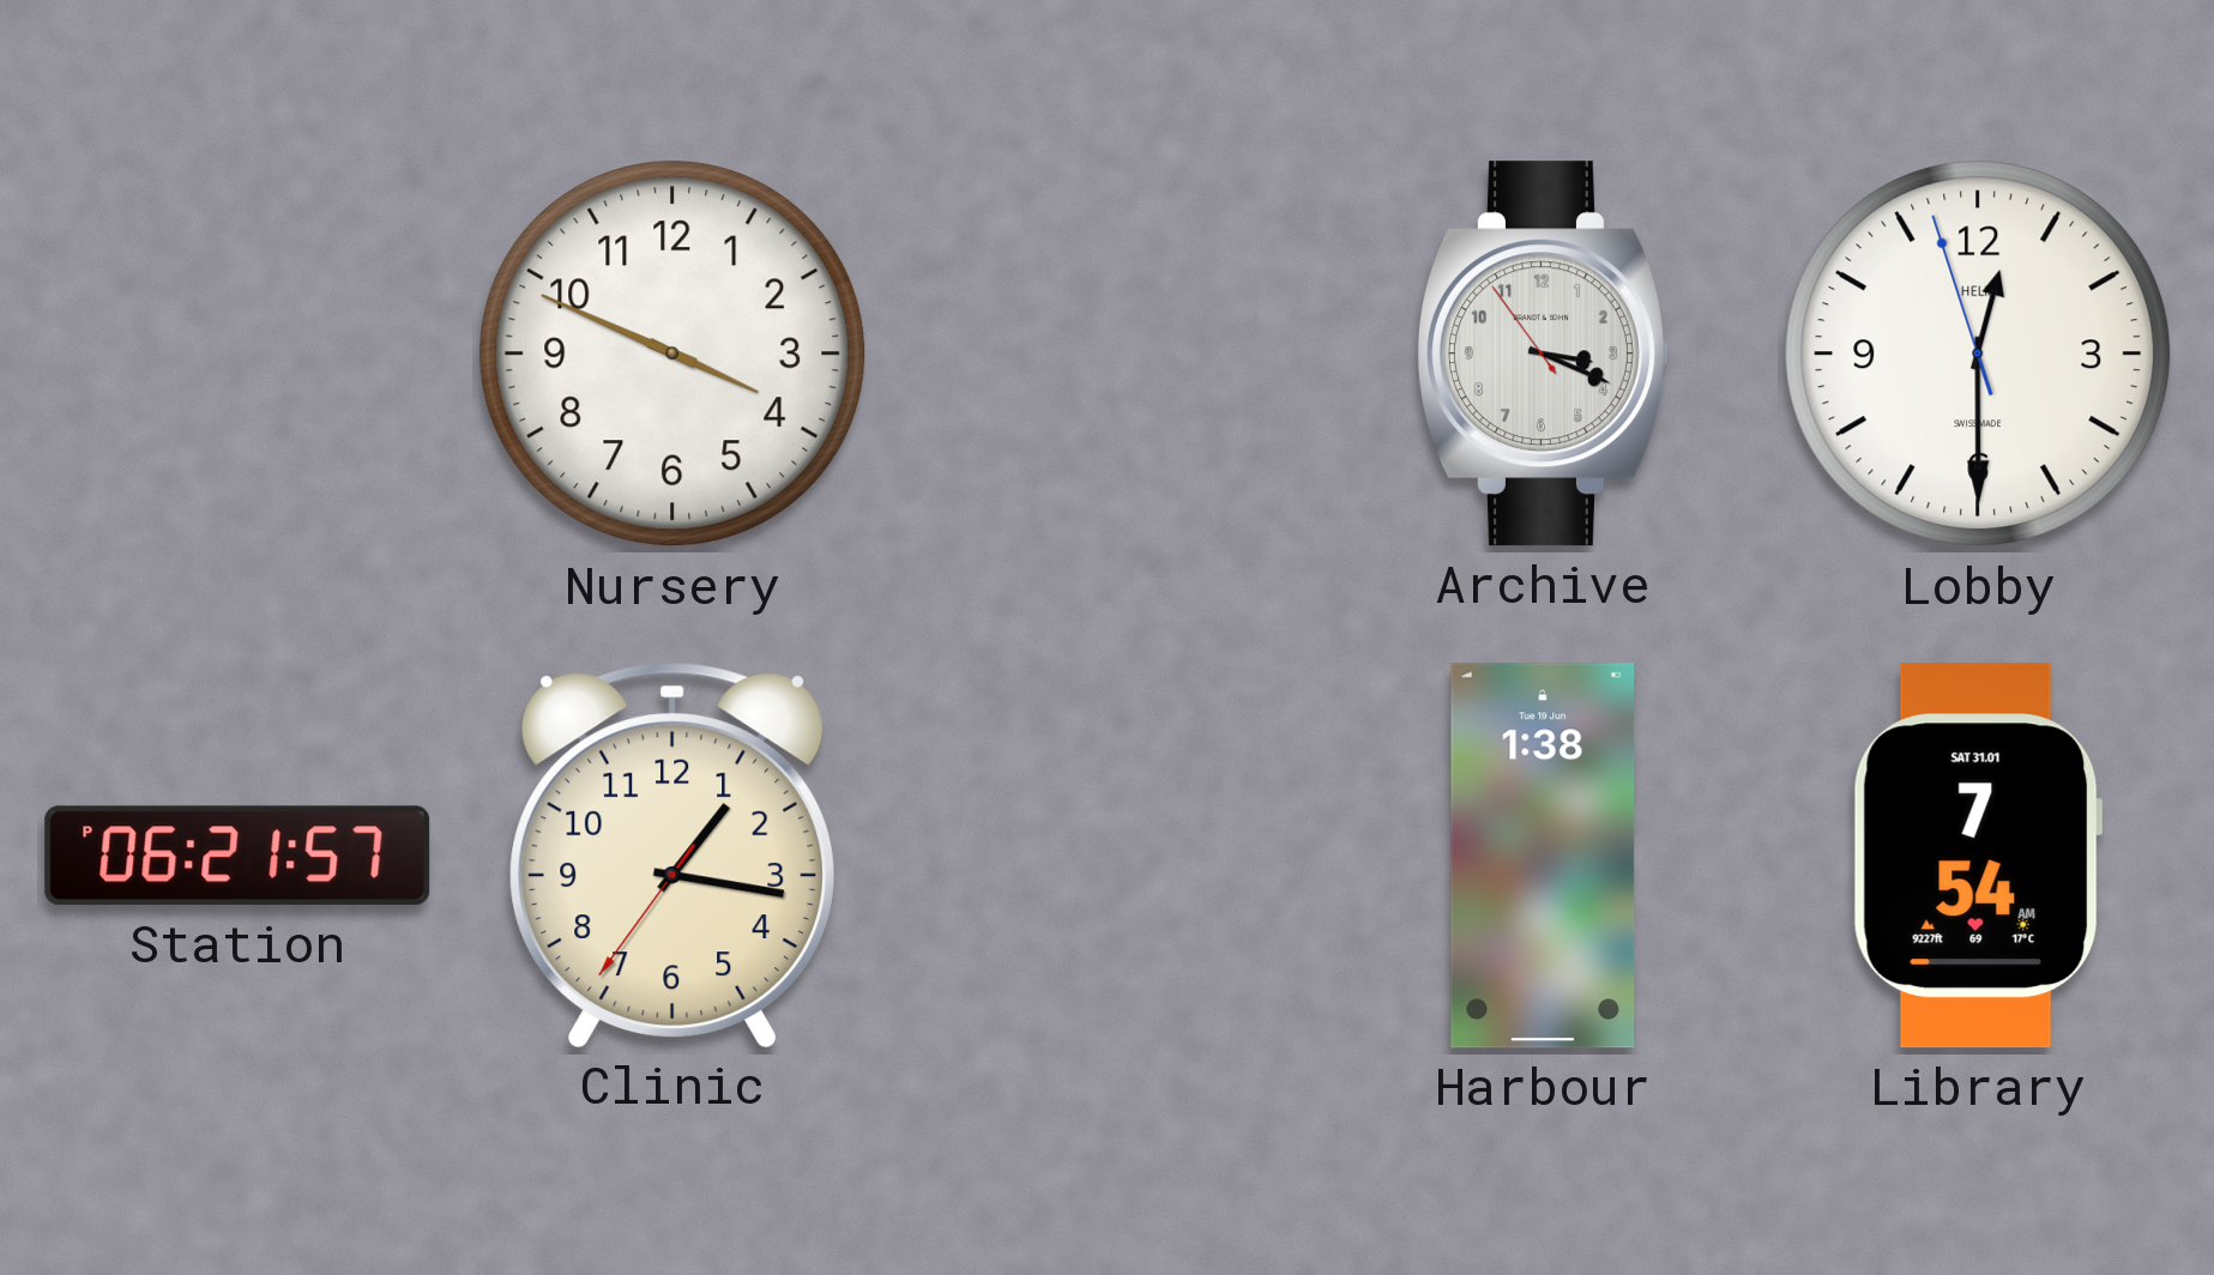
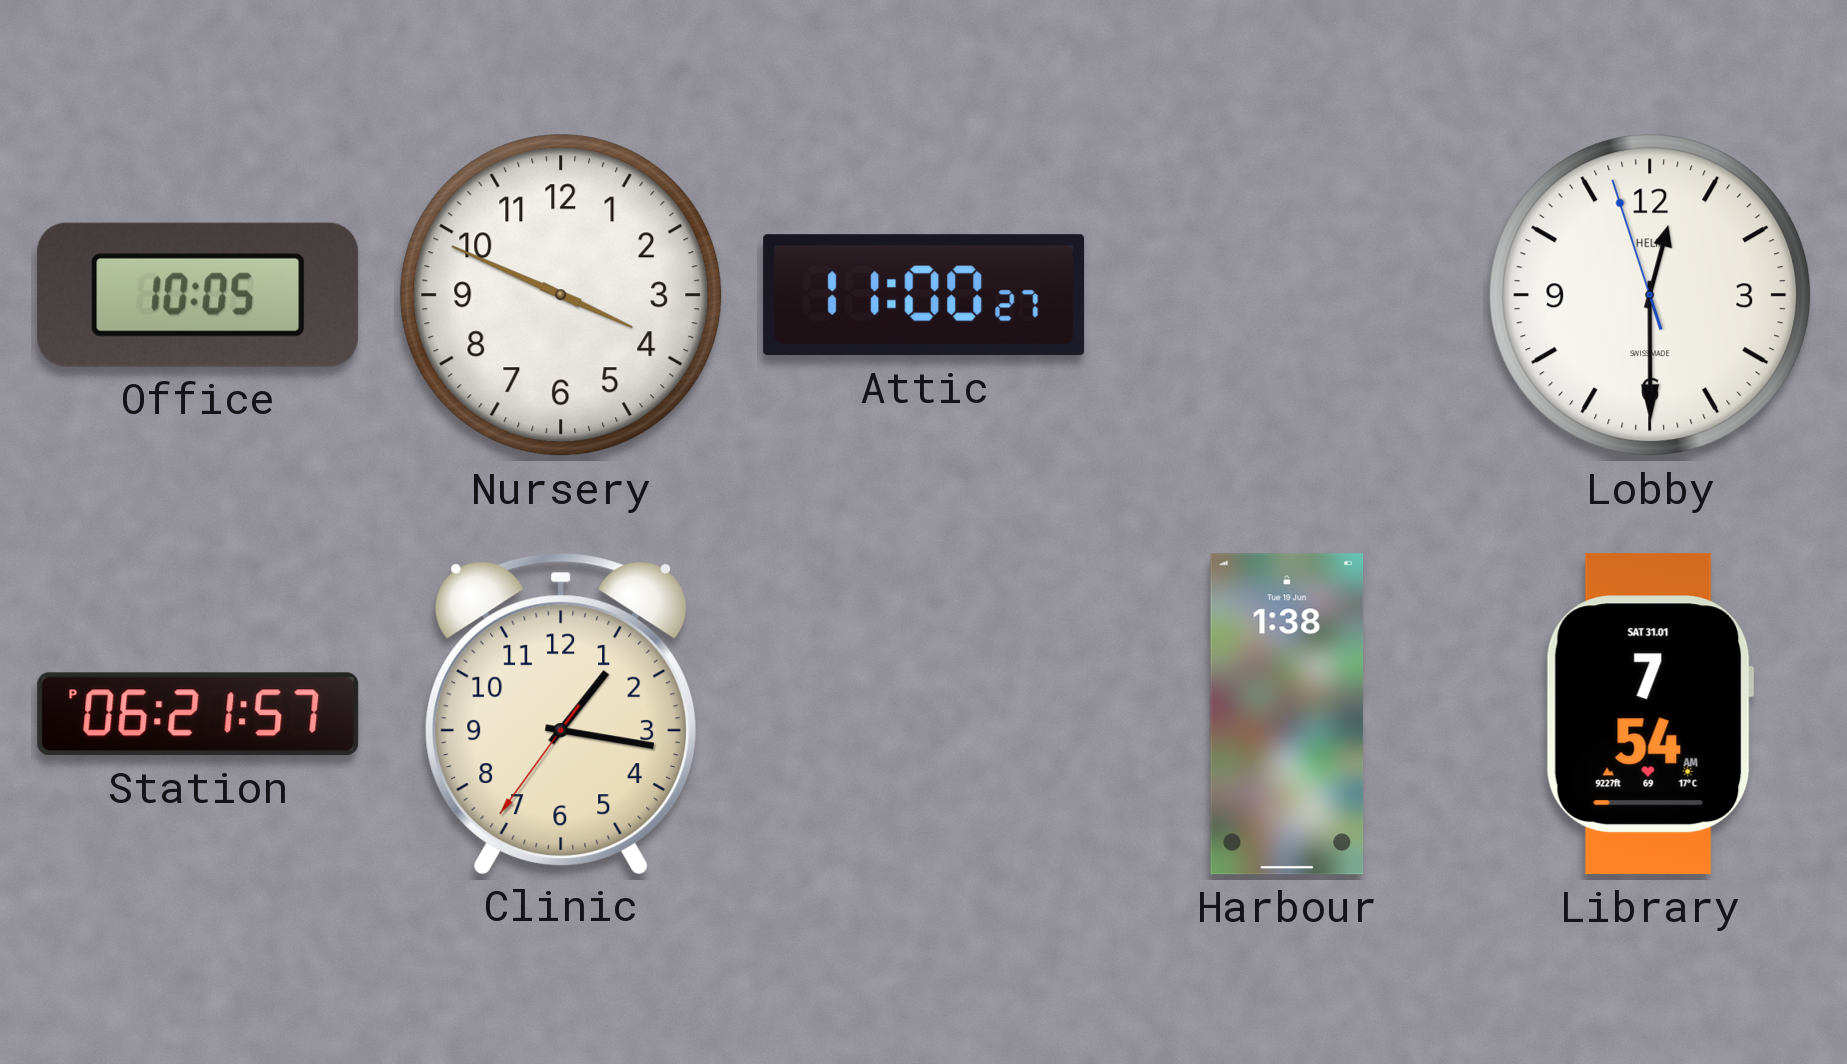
Office: none -> 10:05 (198, 295)
Attic: none -> 11:00 (924, 295)
Archive: 3:18 -> none (1542, 354)
